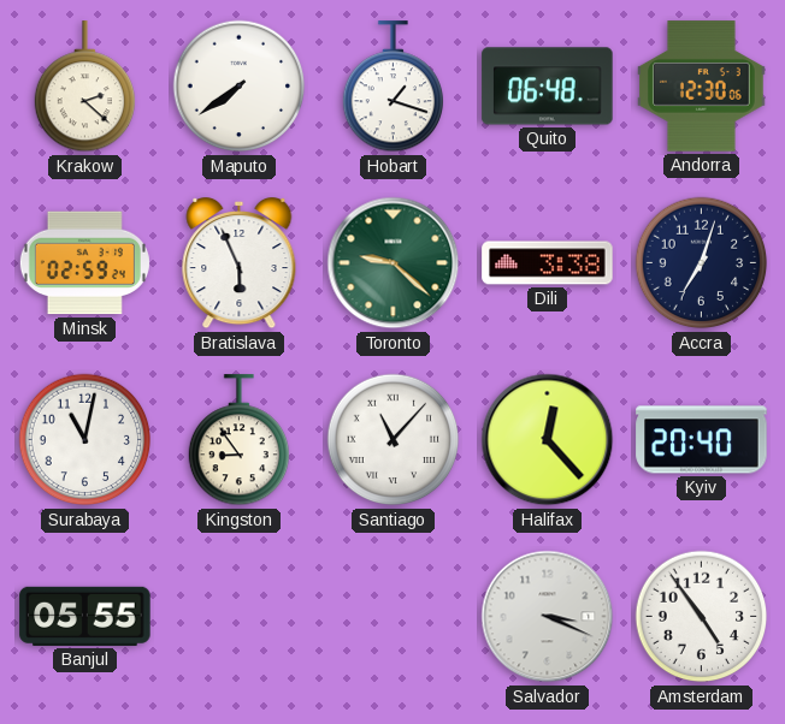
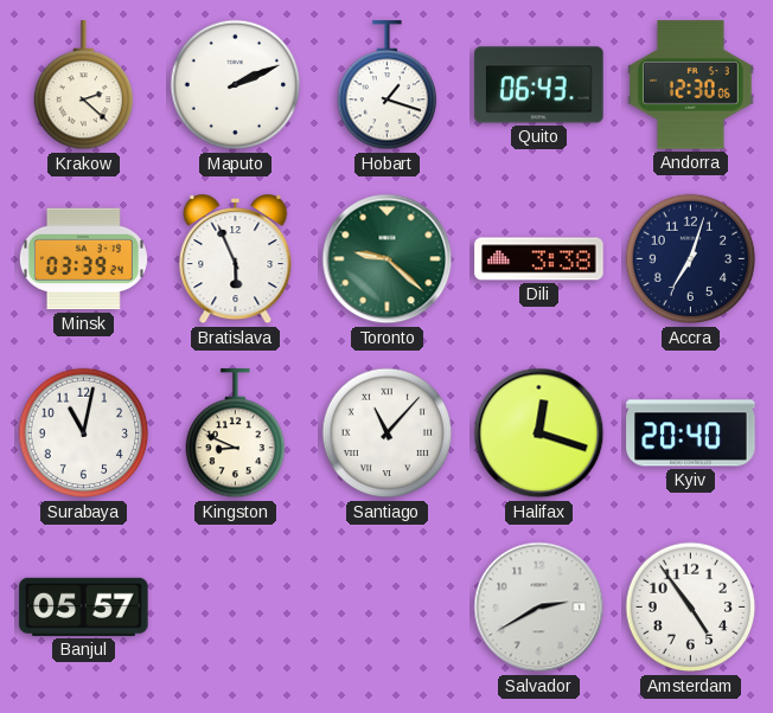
Maputo: 7:39 -> 2:11 (236, 85)
Quito: 06:48 -> 06:43 (539, 85)
Minsk: 02:59 -> 03:39 (83, 259)
Kingston: 8:54 -> 8:49 (235, 433)
Halifax: 12:23 -> 12:18 (539, 433)
Banjul: 05:55 -> 05:57 (84, 606)
Salvador: 3:19 -> 2:40 (539, 608)
